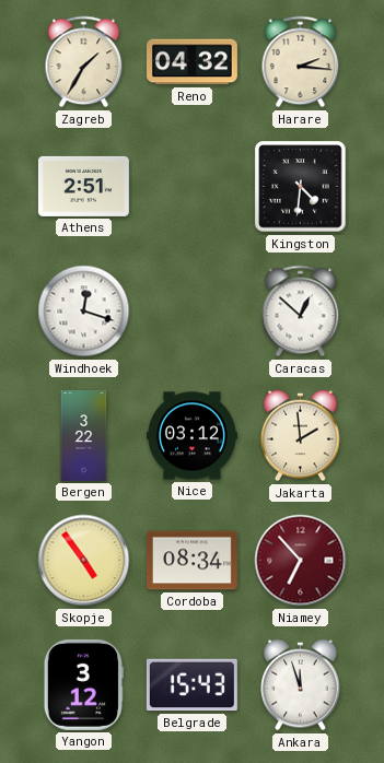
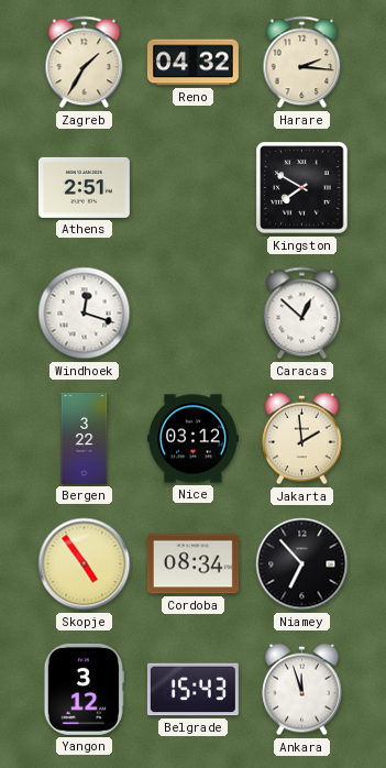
Kingston: 4:31 -> 7:50 (302, 188)
Niamey dial: burgundy -> black (302, 564)
